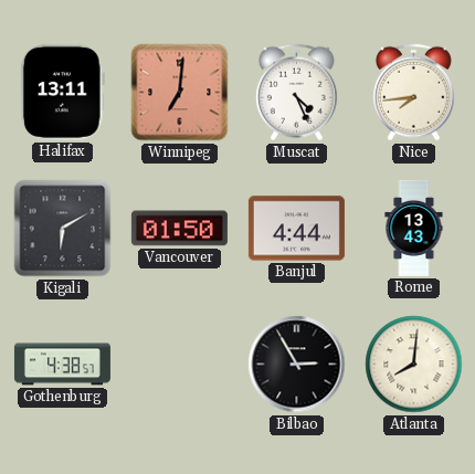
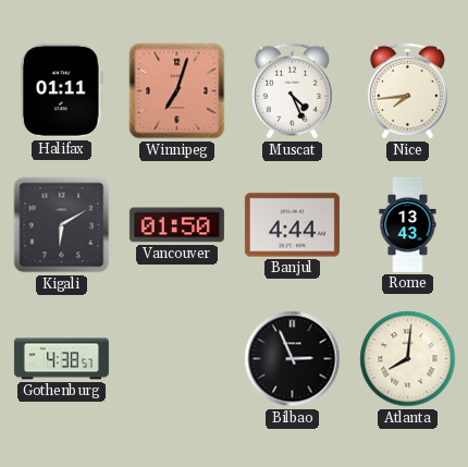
Halifax: 13:11 -> 01:11 (61, 90)
Winnipeg: 7:01 -> 7:03 (177, 91)
Bilbao: 2:55 -> 2:56 (293, 359)
